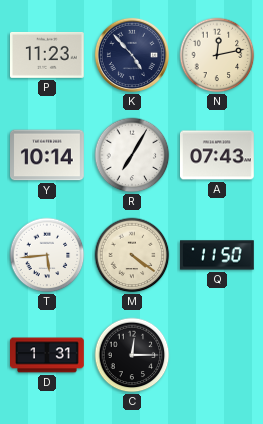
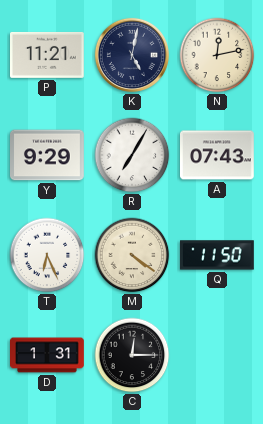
P: 11:23 -> 11:21 (48, 55)
K: 4:53 -> 5:02 (132, 55)
Y: 10:14 -> 9:29 (48, 155)
T: 5:44 -> 6:26 (47, 255)
